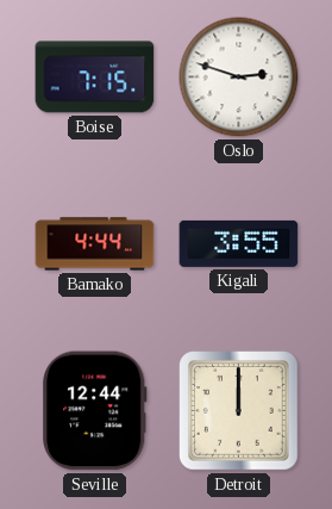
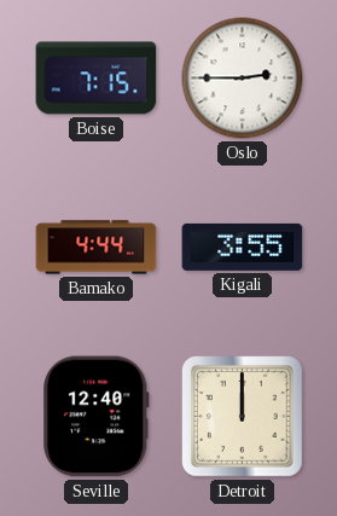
Oslo: 2:48 -> 2:45 (243, 79)
Seville: 12:44 -> 12:40 (97, 417)
